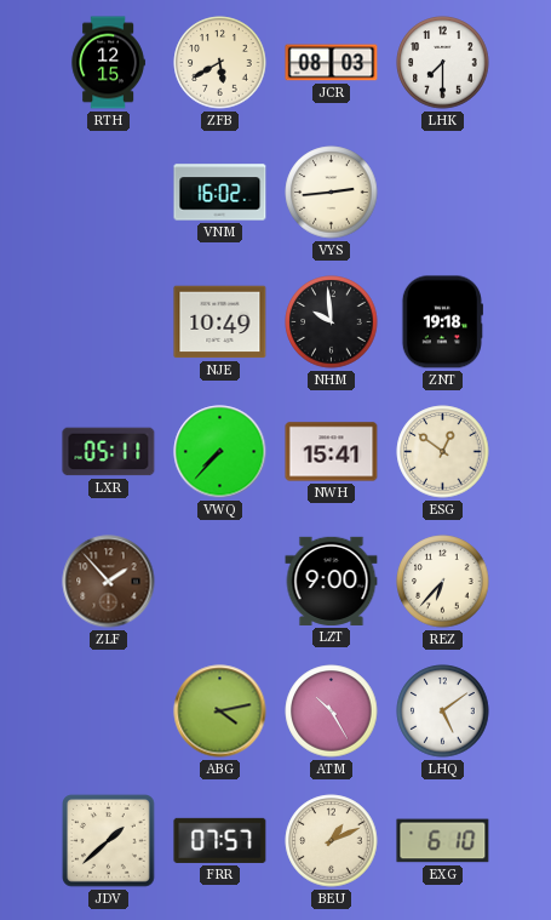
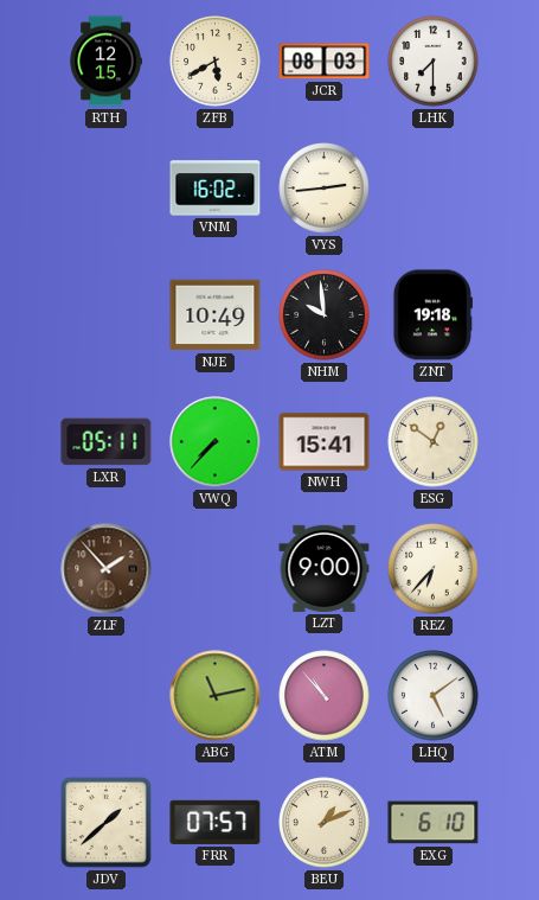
ABG: 4:13 -> 11:13 (216, 696)
ATM: 10:25 -> 10:53 (325, 696)
